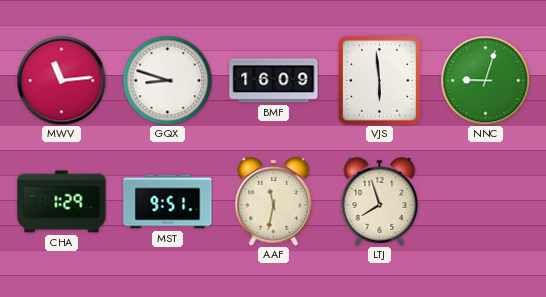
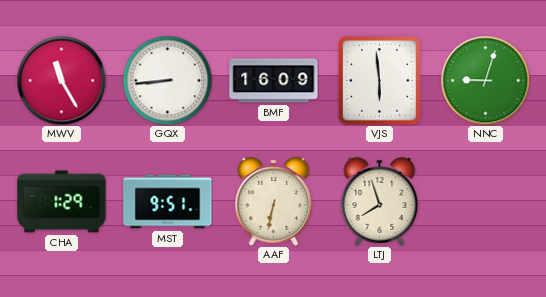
MWV: 11:14 -> 11:25 (61, 80)
GQX: 8:48 -> 8:44 (167, 80)
AAF: 11:32 -> 6:32 (274, 202)
